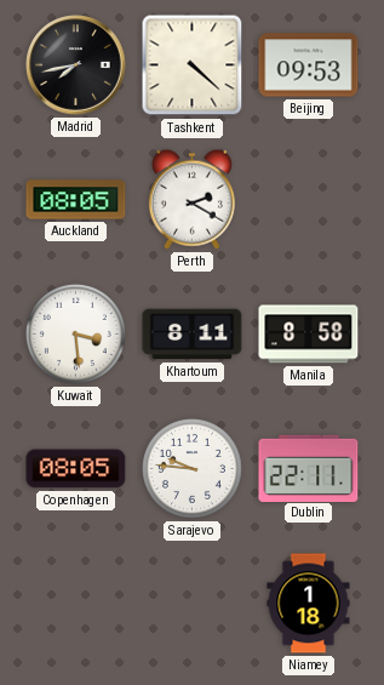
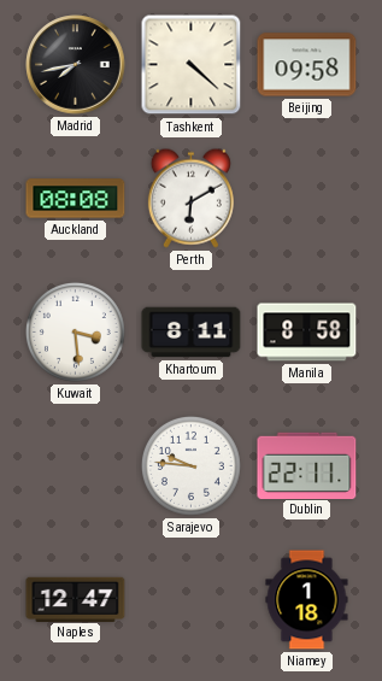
Beijing: 09:53 -> 09:58 (307, 65)
Auckland: 08:05 -> 08:08 (76, 199)
Perth: 2:20 -> 6:10 (190, 198)
Copenhagen: 08:05 -> none (76, 469)
Naples: none -> 12:47 (76, 599)
